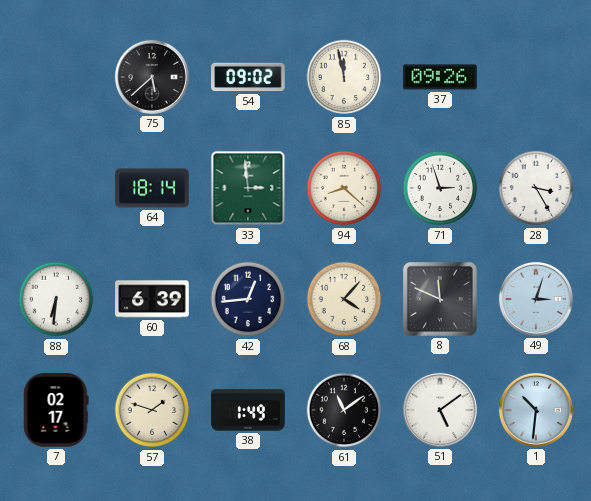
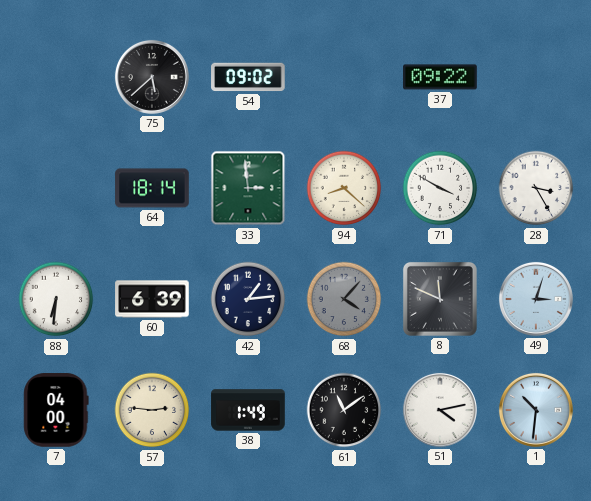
85: 11:58 -> none (344, 77)
37: 09:26 -> 09:22 (440, 77)
71: 2:57 -> 3:50 (440, 188)
42: 12:44 -> 1:14 (248, 299)
68 dial: cream -> grey (344, 299)
7: 02:17 -> 04:00 (56, 410)
57: 1:48 -> 2:46 (152, 410)
51: 5:09 -> 4:13 (440, 410)
